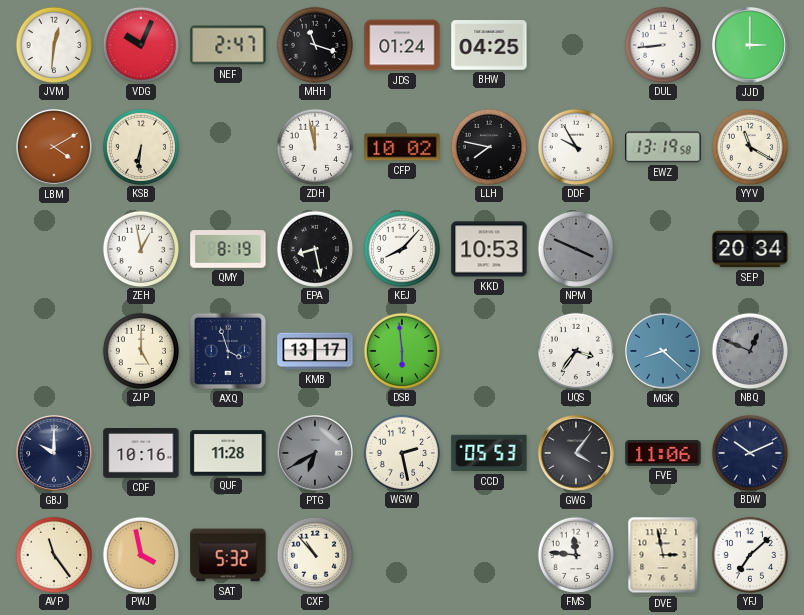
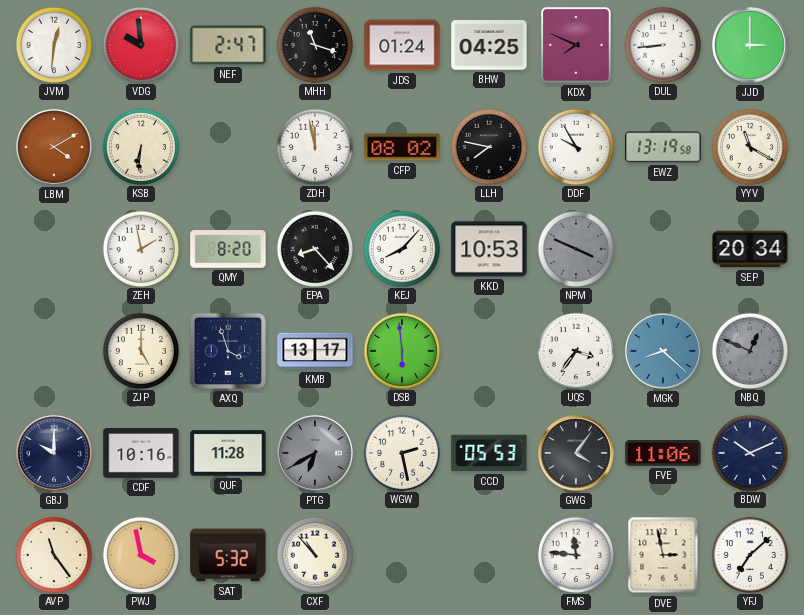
VDG: 10:04 -> 9:59 (140, 44)
KDX: none -> 7:49 (576, 45)
CFP: 10:02 -> 08:02 (402, 147)
ZEH: 12:58 -> 1:58 (140, 248)
QMY: 8:19 -> 8:20 (228, 249)
EPA: 8:28 -> 8:23 (314, 248)
